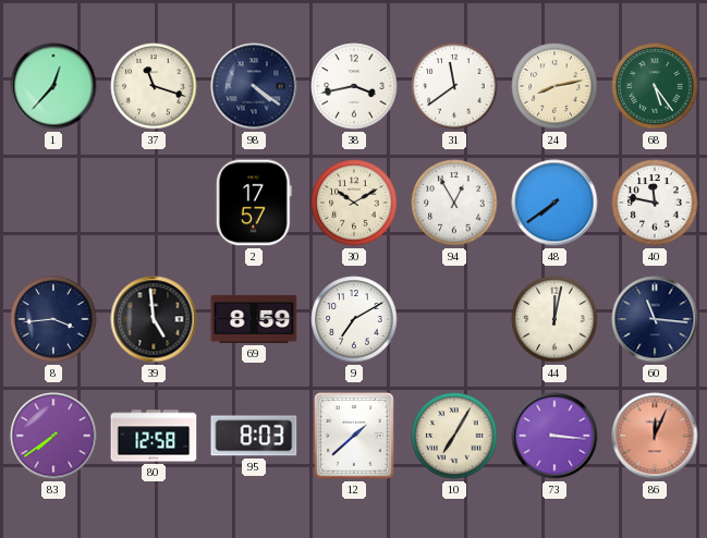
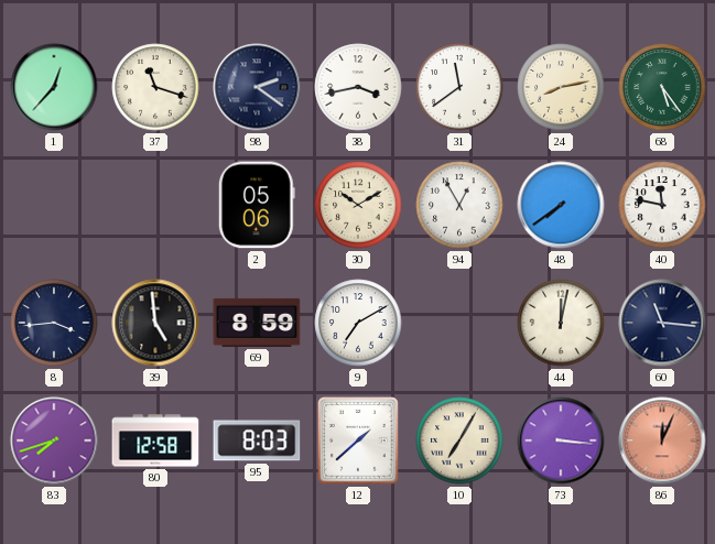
98: 4:21 -> 2:21 (257, 87)
2: 17:57 -> 05:06 (257, 205)
83: 7:39 -> 7:42 (54, 440)
